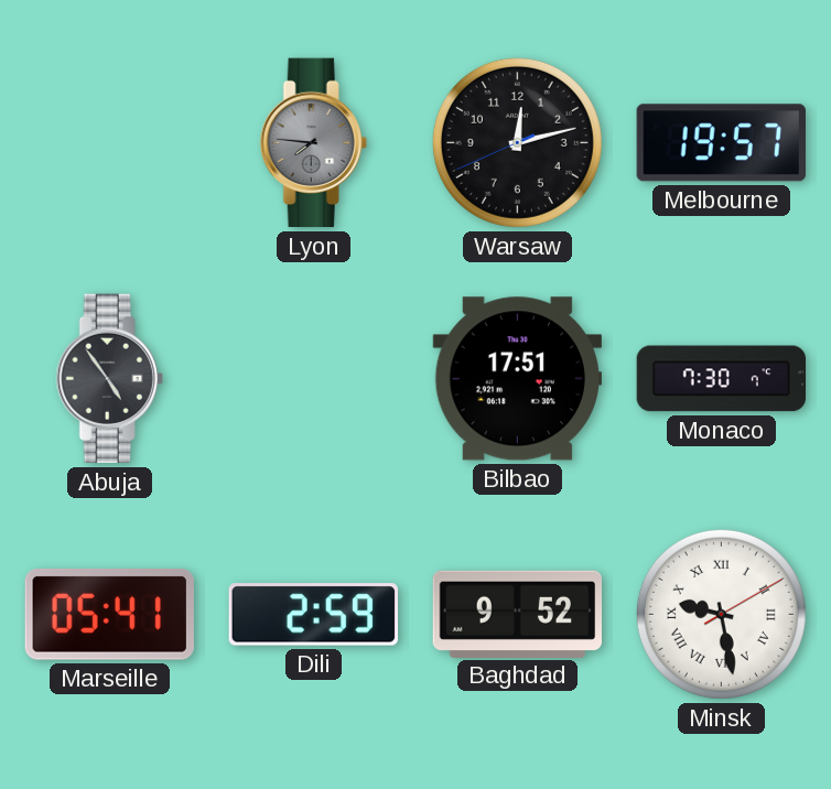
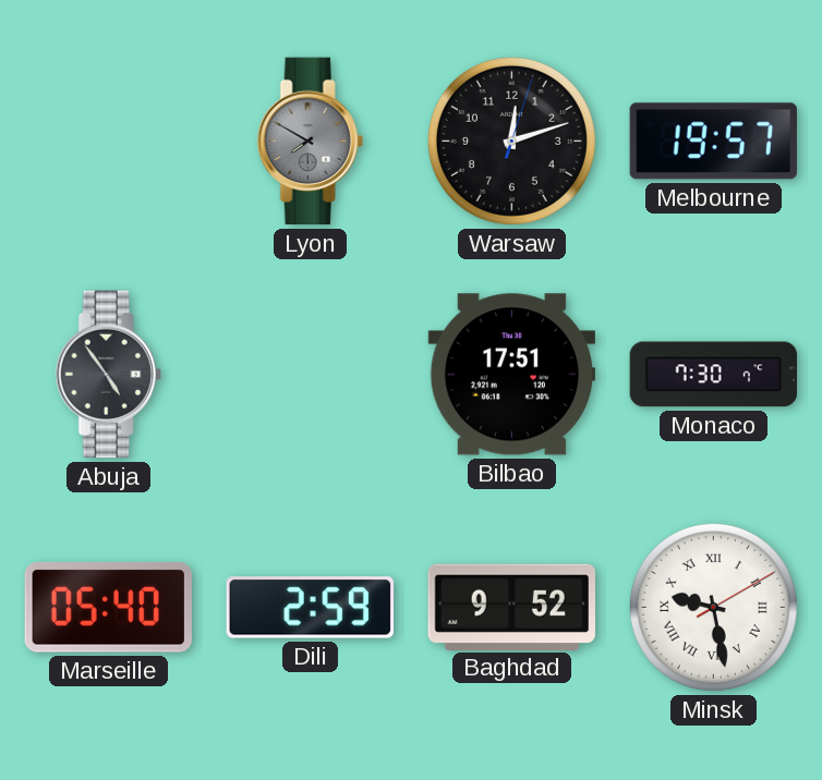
Lyon: 7:46 -> 7:50 (310, 142)
Warsaw: 12:12:41 -> 12:12:03 (511, 141)
Marseille: 05:41 -> 05:40 (108, 607)
